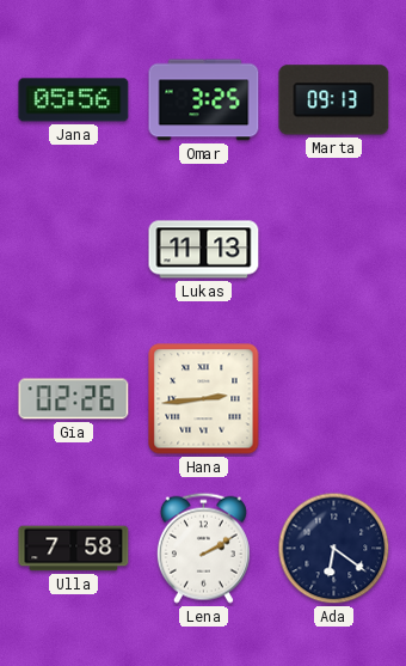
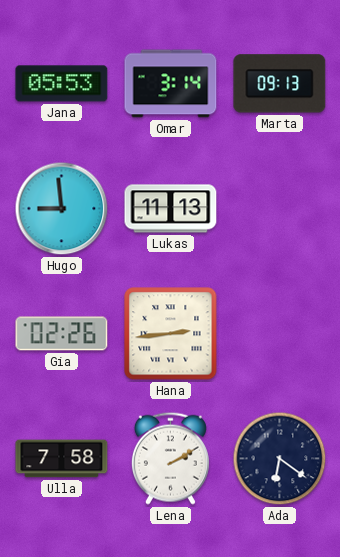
Jana: 05:56 -> 05:53 (62, 84)
Omar: 3:25 -> 3:14 (171, 84)
Hugo: none -> 8:59 (62, 209)
